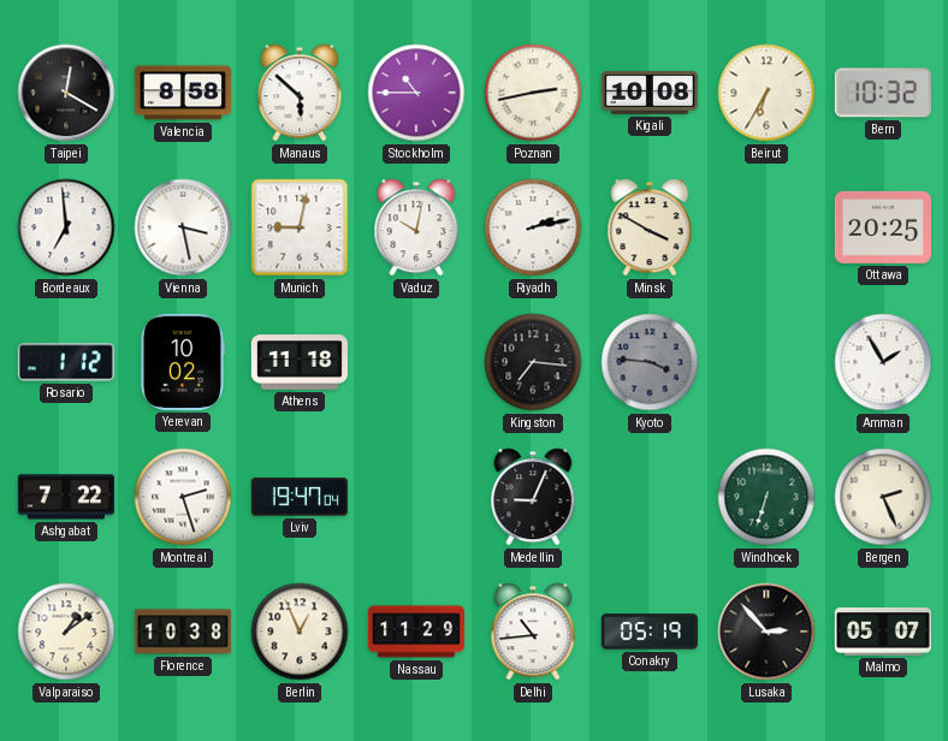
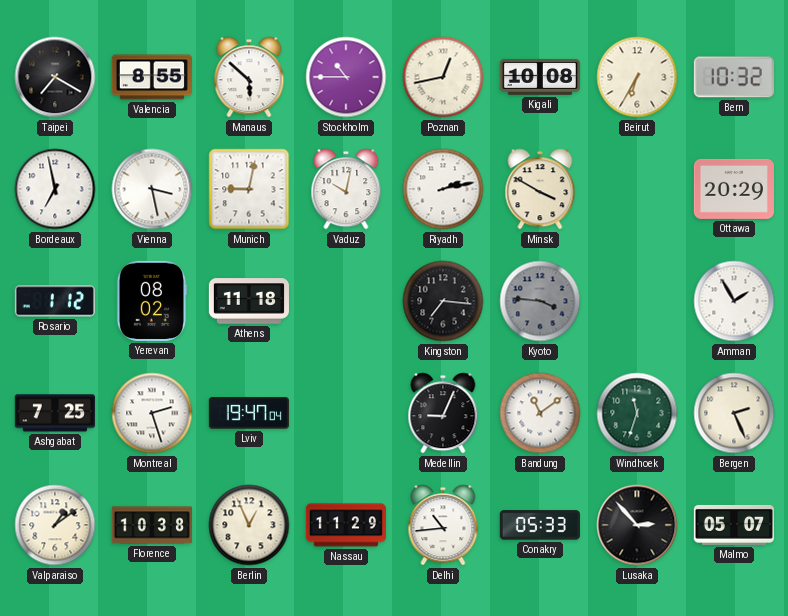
Taipei: 12:20 -> 7:20 (55, 77)
Valencia: 8:58 -> 8:55 (152, 77)
Poznan: 2:43 -> 12:43 (443, 77)
Bordeaux: 6:59 -> 6:58 (55, 189)
Ottawa: 20:25 -> 20:29 (734, 189)
Yerevan: 10:02 -> 08:02 (152, 301)
Ashgabat: 7:22 -> 7:25 (55, 413)
Bandung: none -> 11:09 (540, 413)
Windhoek: 6:33 -> 11:33 (637, 413)
Conakry: 05:19 -> 05:33 (540, 525)
